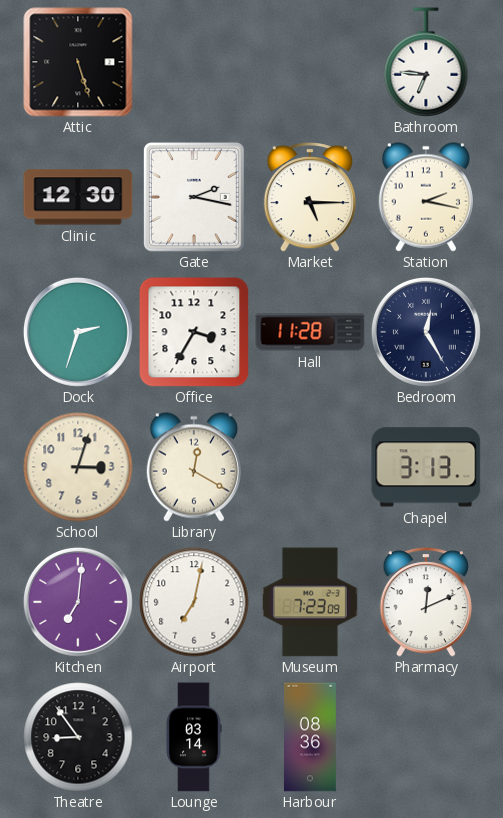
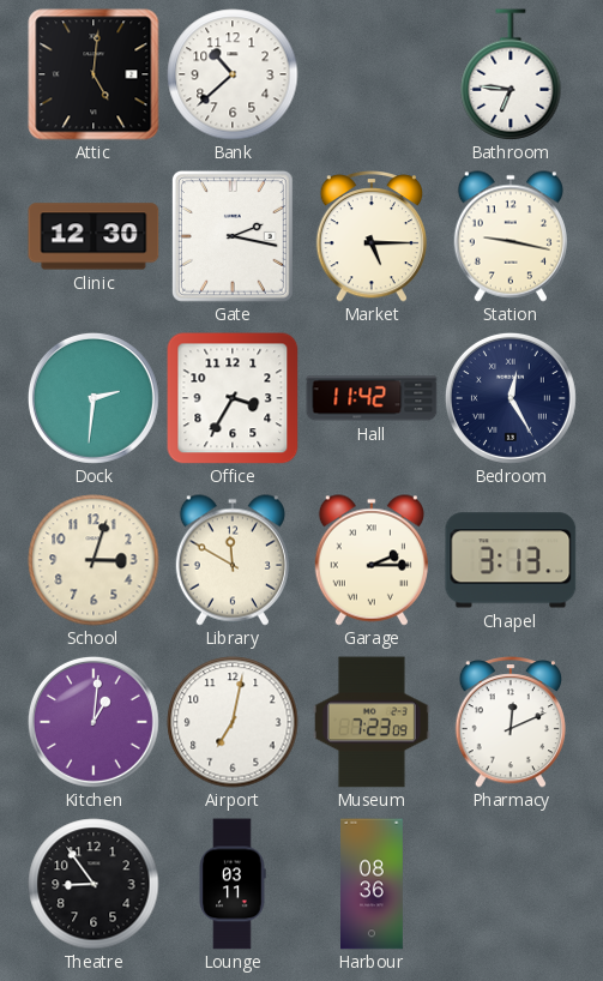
Attic: 5:27 -> 5:01 (94, 74)
Bank: none -> 10:38 (233, 74)
Station: 2:17 -> 9:17 (511, 236)
Dock: 2:33 -> 2:31 (94, 398)
Hall: 11:28 -> 11:42 (372, 398)
Library: 12:20 -> 11:50 (233, 560)
Garage: none -> 2:15 (372, 560)
Kitchen: 7:01 -> 1:01 (94, 722)
Lounge: 03:14 -> 03:11 (233, 884)
